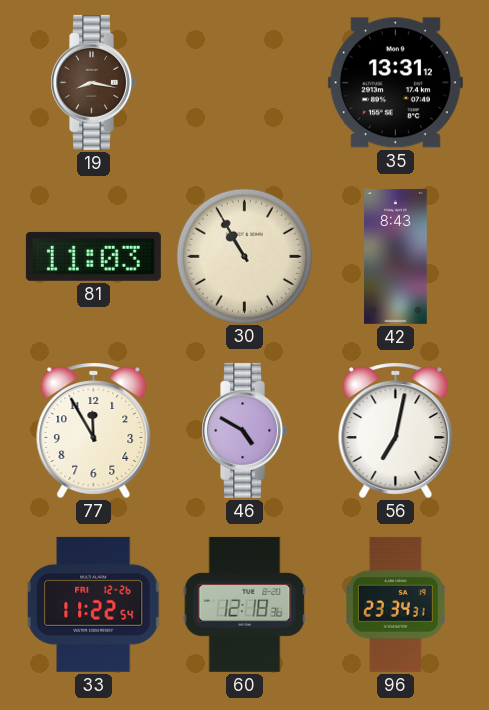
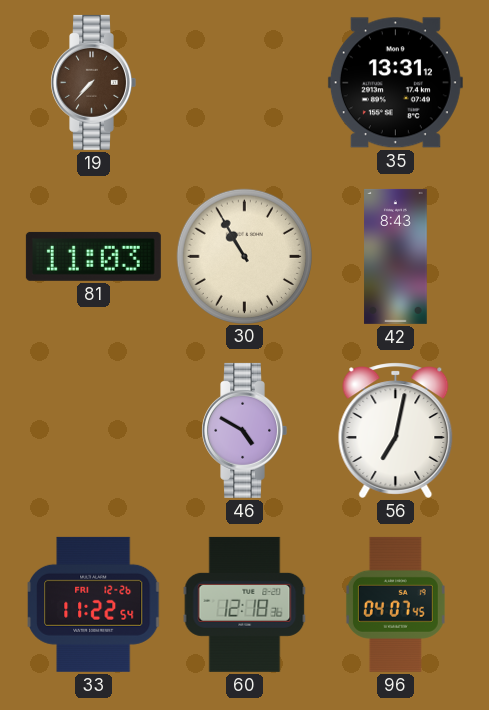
19: 8:17 -> 7:37 (93, 82)
77: 11:55 -> none (94, 430)
96: 23:34 -> 04:07 (395, 604)
